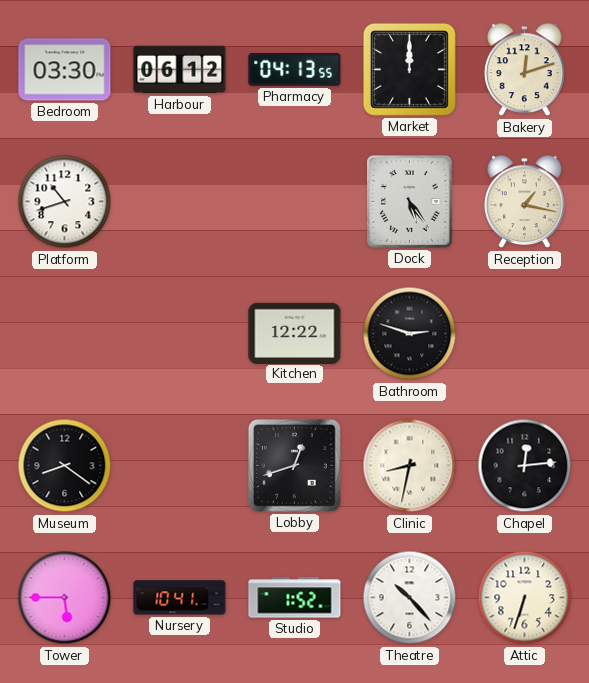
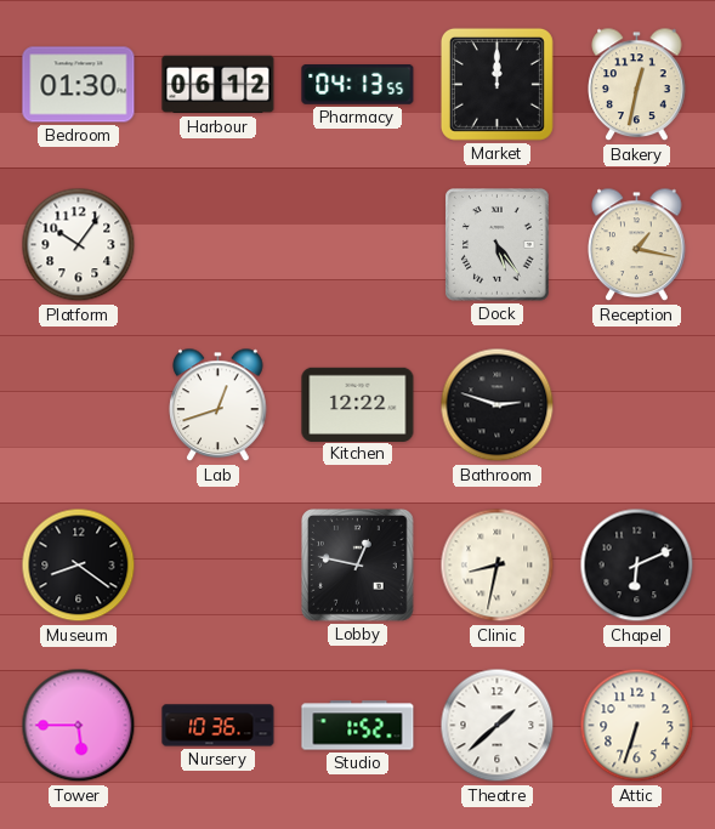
Bedroom: 03:30 -> 01:30 (79, 85)
Bakery: 12:12 -> 12:32 (637, 85)
Platform: 10:42 -> 10:06 (79, 245)
Lab: none -> 12:42 (219, 405)
Lobby: 12:42 -> 12:47 (358, 566)
Chapel: 12:14 -> 6:11 (637, 566)
Nursery: 10:41 -> 10:36 (219, 726)
Theatre: 10:23 -> 1:38 (498, 726)
